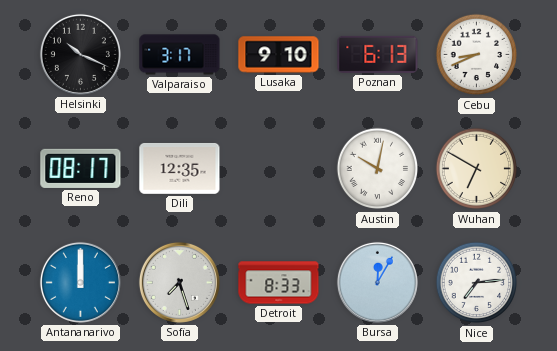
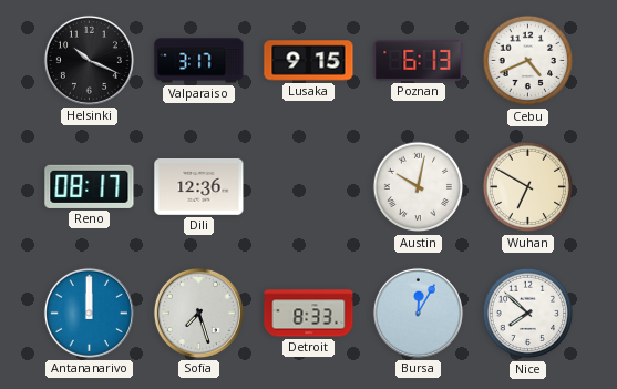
Lusaka: 9:10 -> 9:15 (309, 61)
Cebu: 8:41 -> 4:41 (528, 61)
Dili: 12:35 -> 12:36 (199, 186)
Nice: 7:14 -> 7:52 (528, 314)
